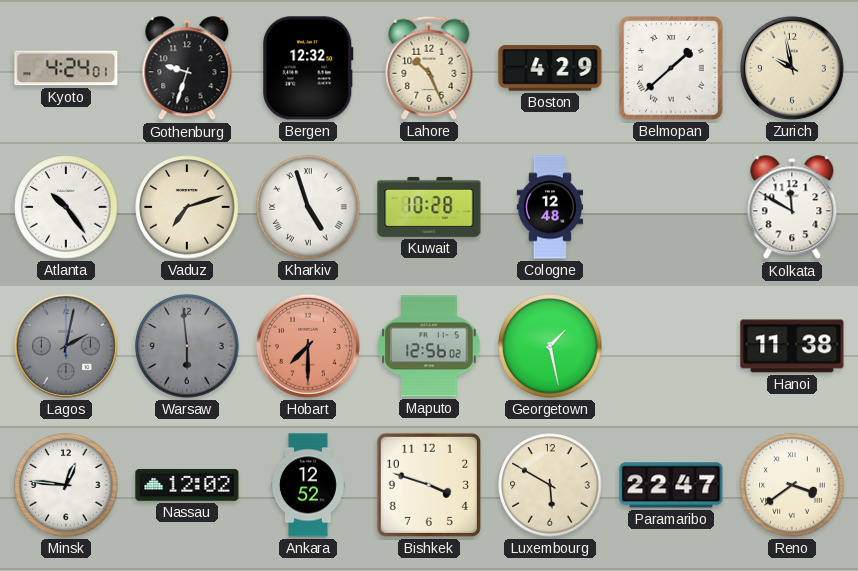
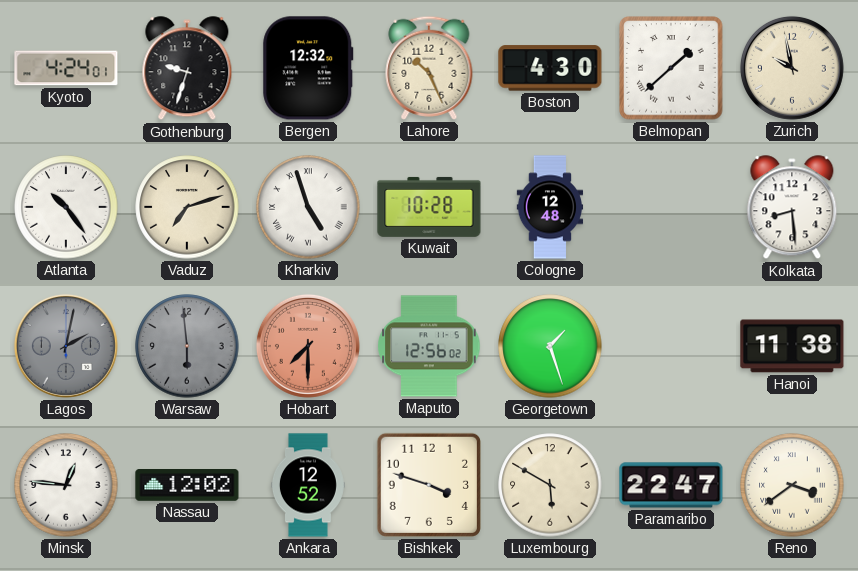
Boston: 4:29 -> 4:30 (550, 68)
Kolkata: 11:50 -> 8:29 (792, 208)
Georgetown: 1:28 -> 1:27 (550, 346)
